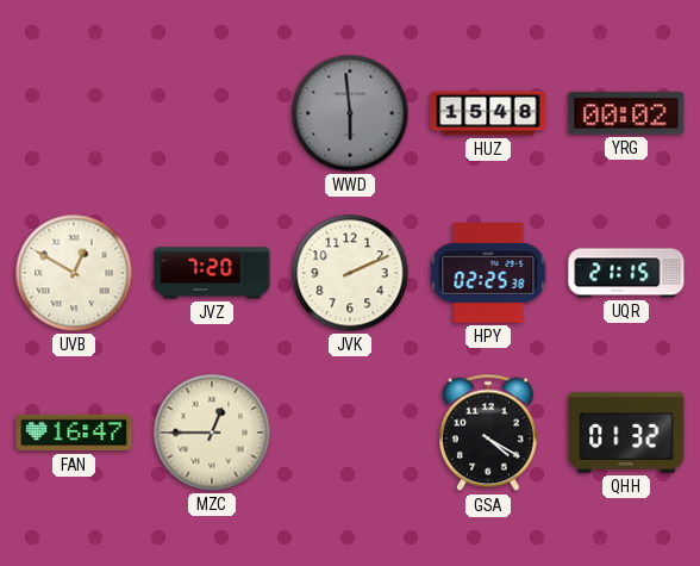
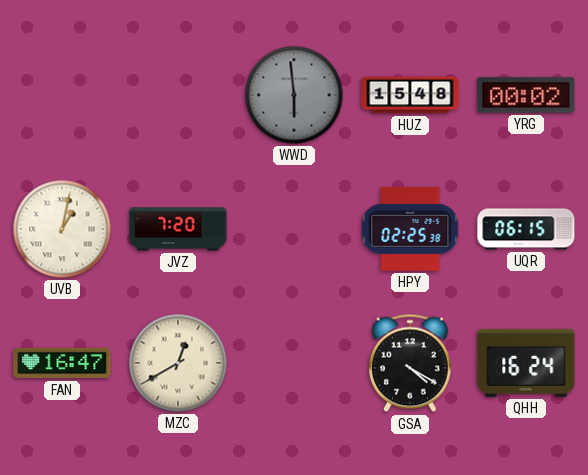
UVB: 12:50 -> 1:02 (62, 229)
JVK: 2:11 -> none (350, 273)
UQR: 21:15 -> 06:15 (526, 229)
MZC: 12:45 -> 12:40 (178, 363)
QHH: 01:32 -> 16:24 (526, 363)
